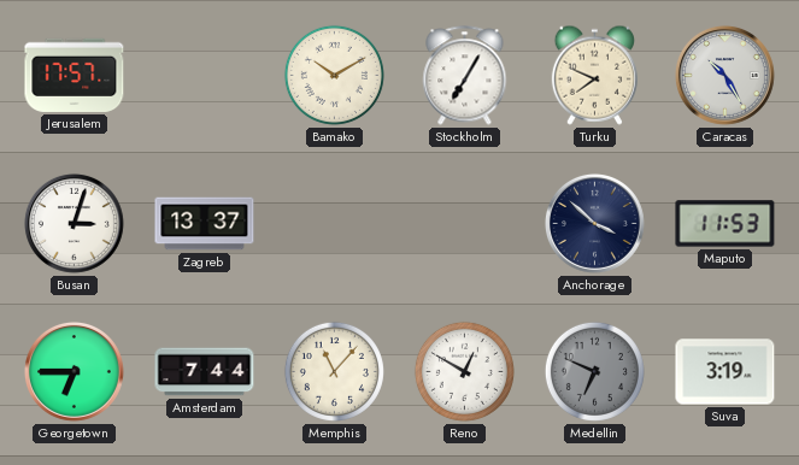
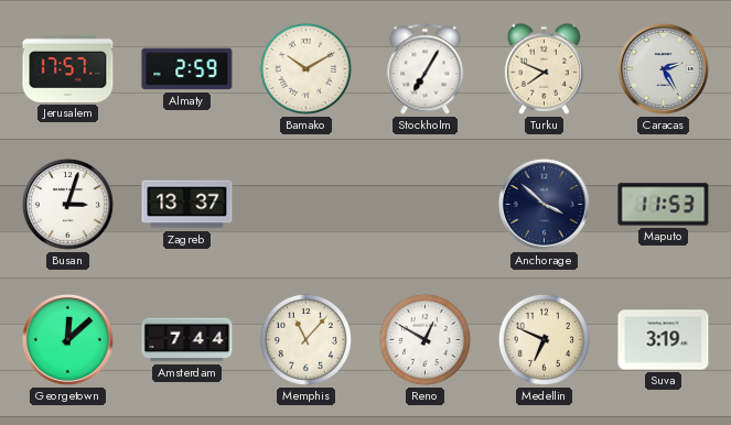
Almaty: none -> 2:59 (187, 69)
Caracas: 10:25 -> 2:25 (663, 68)
Georgetown: 6:45 -> 12:08 (67, 339)
Medellin dial: grey -> cream (544, 339)
